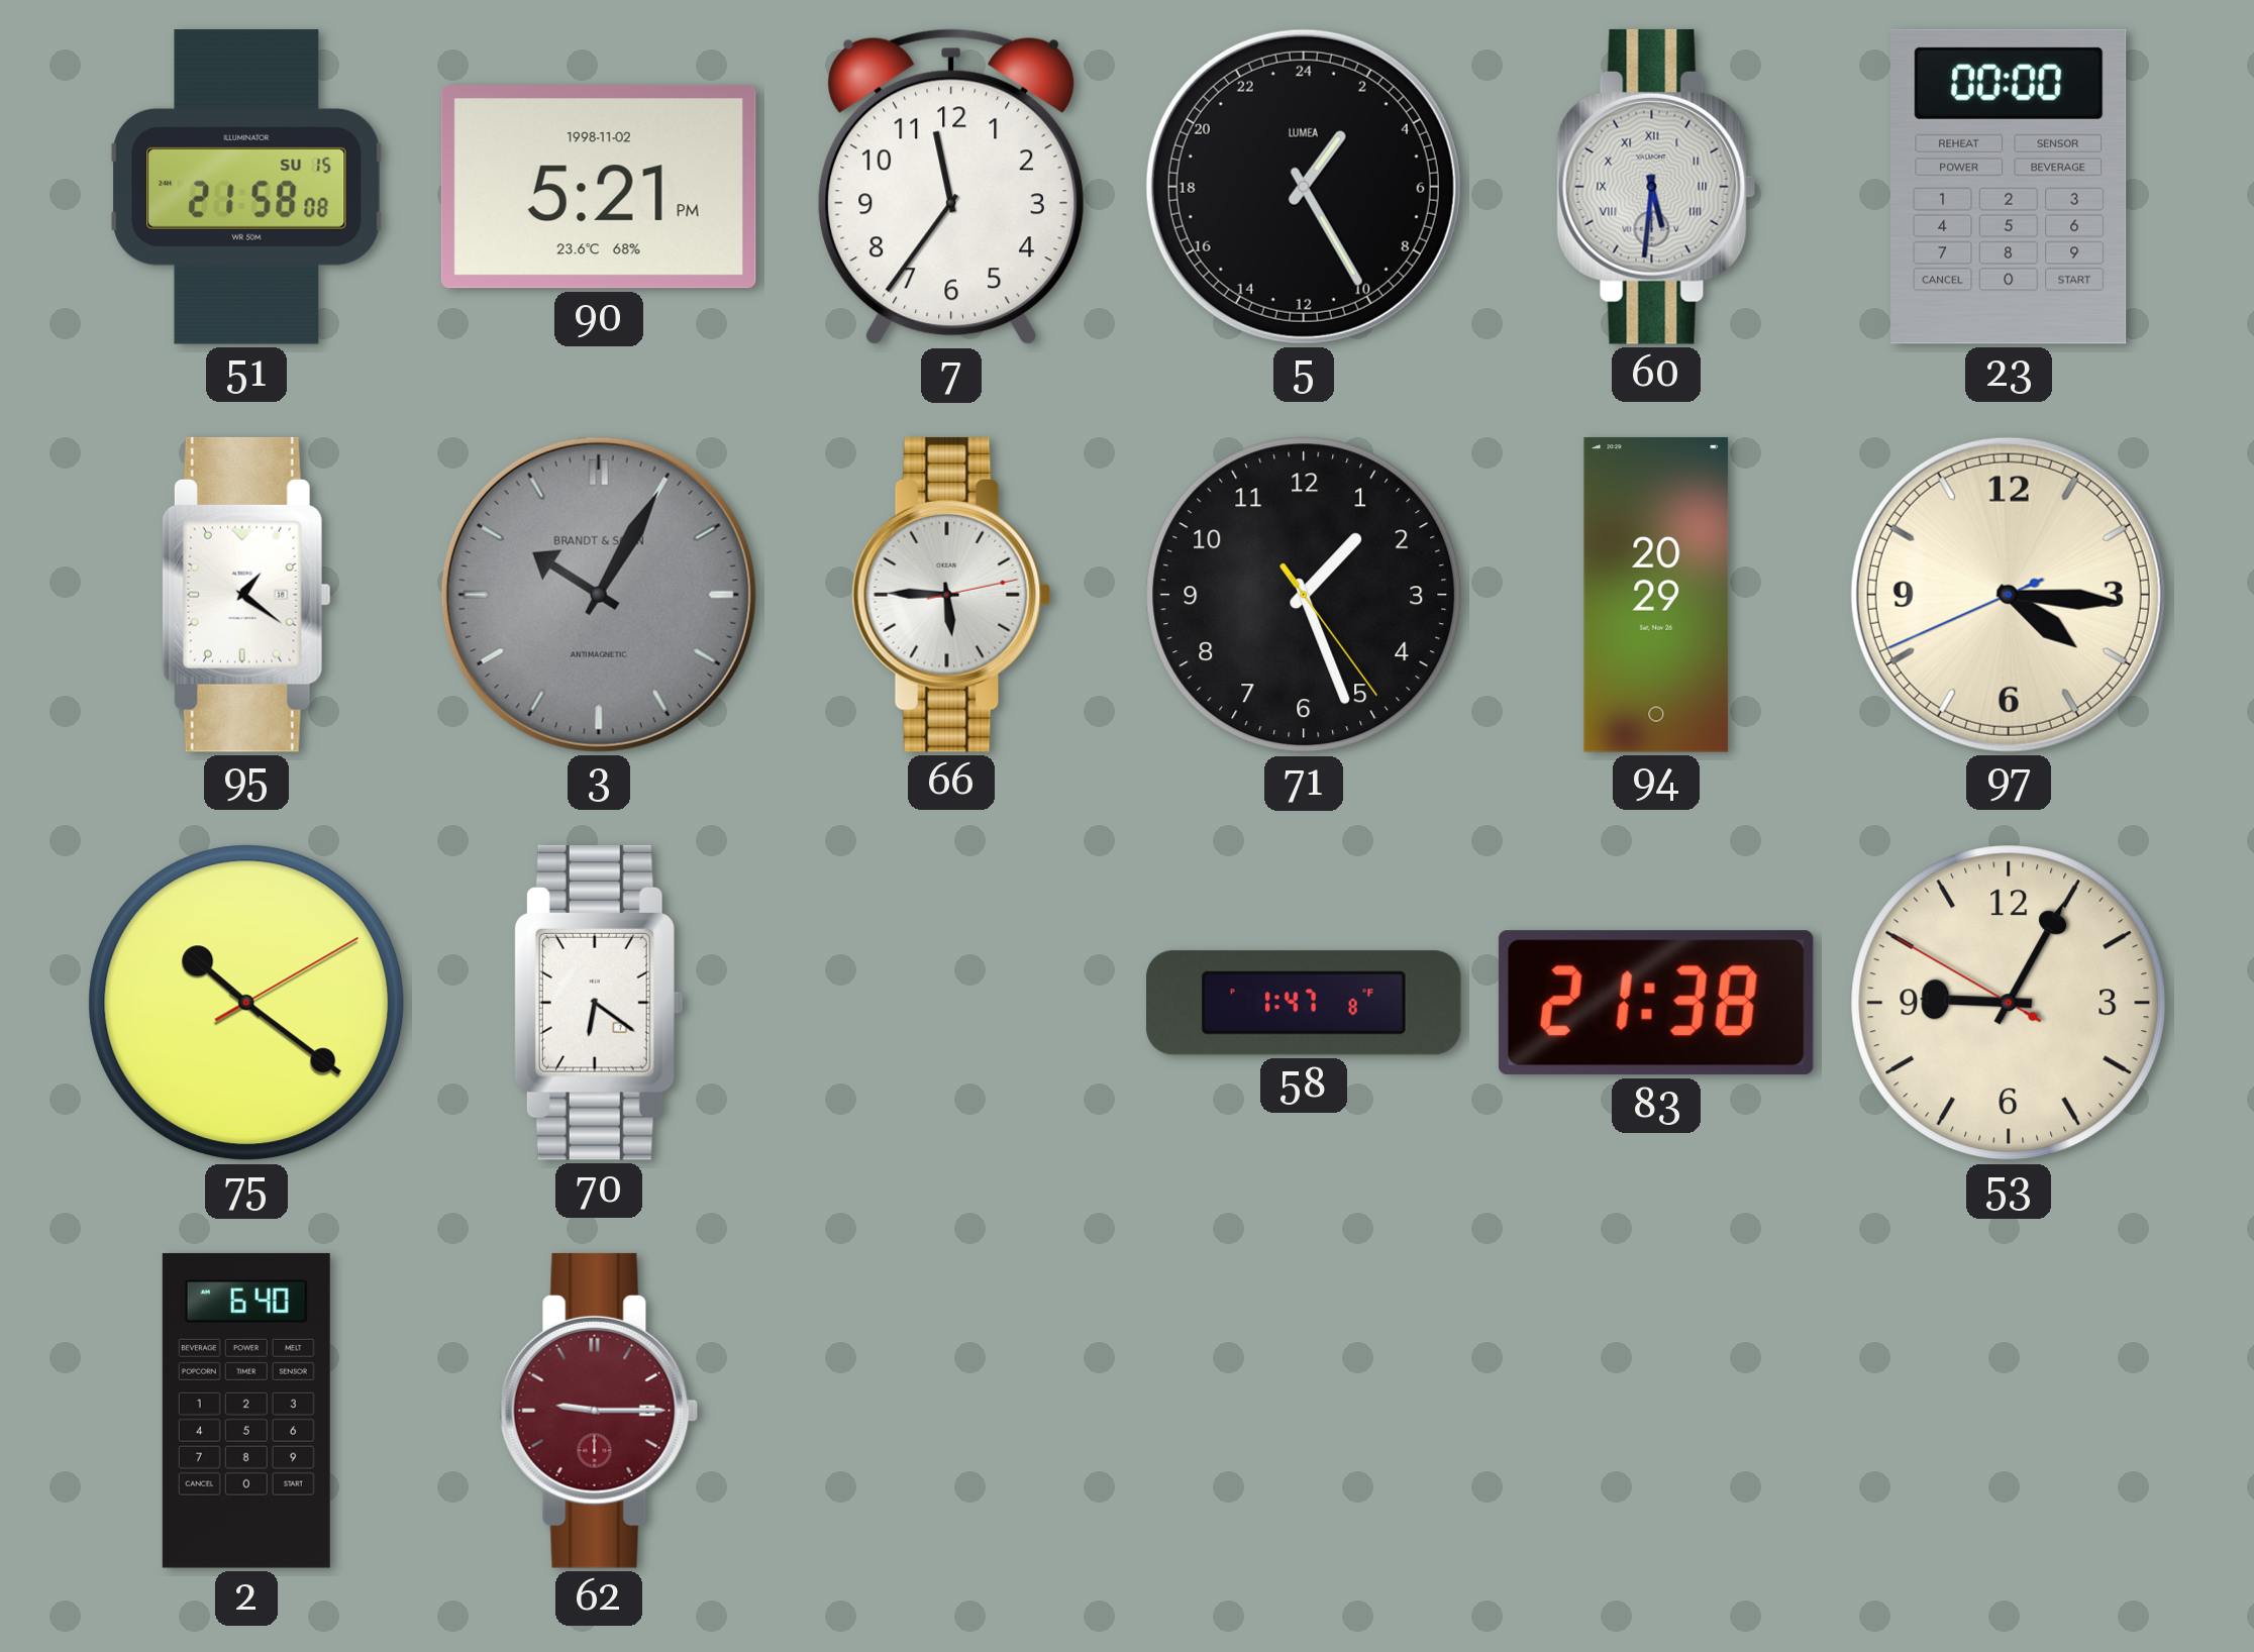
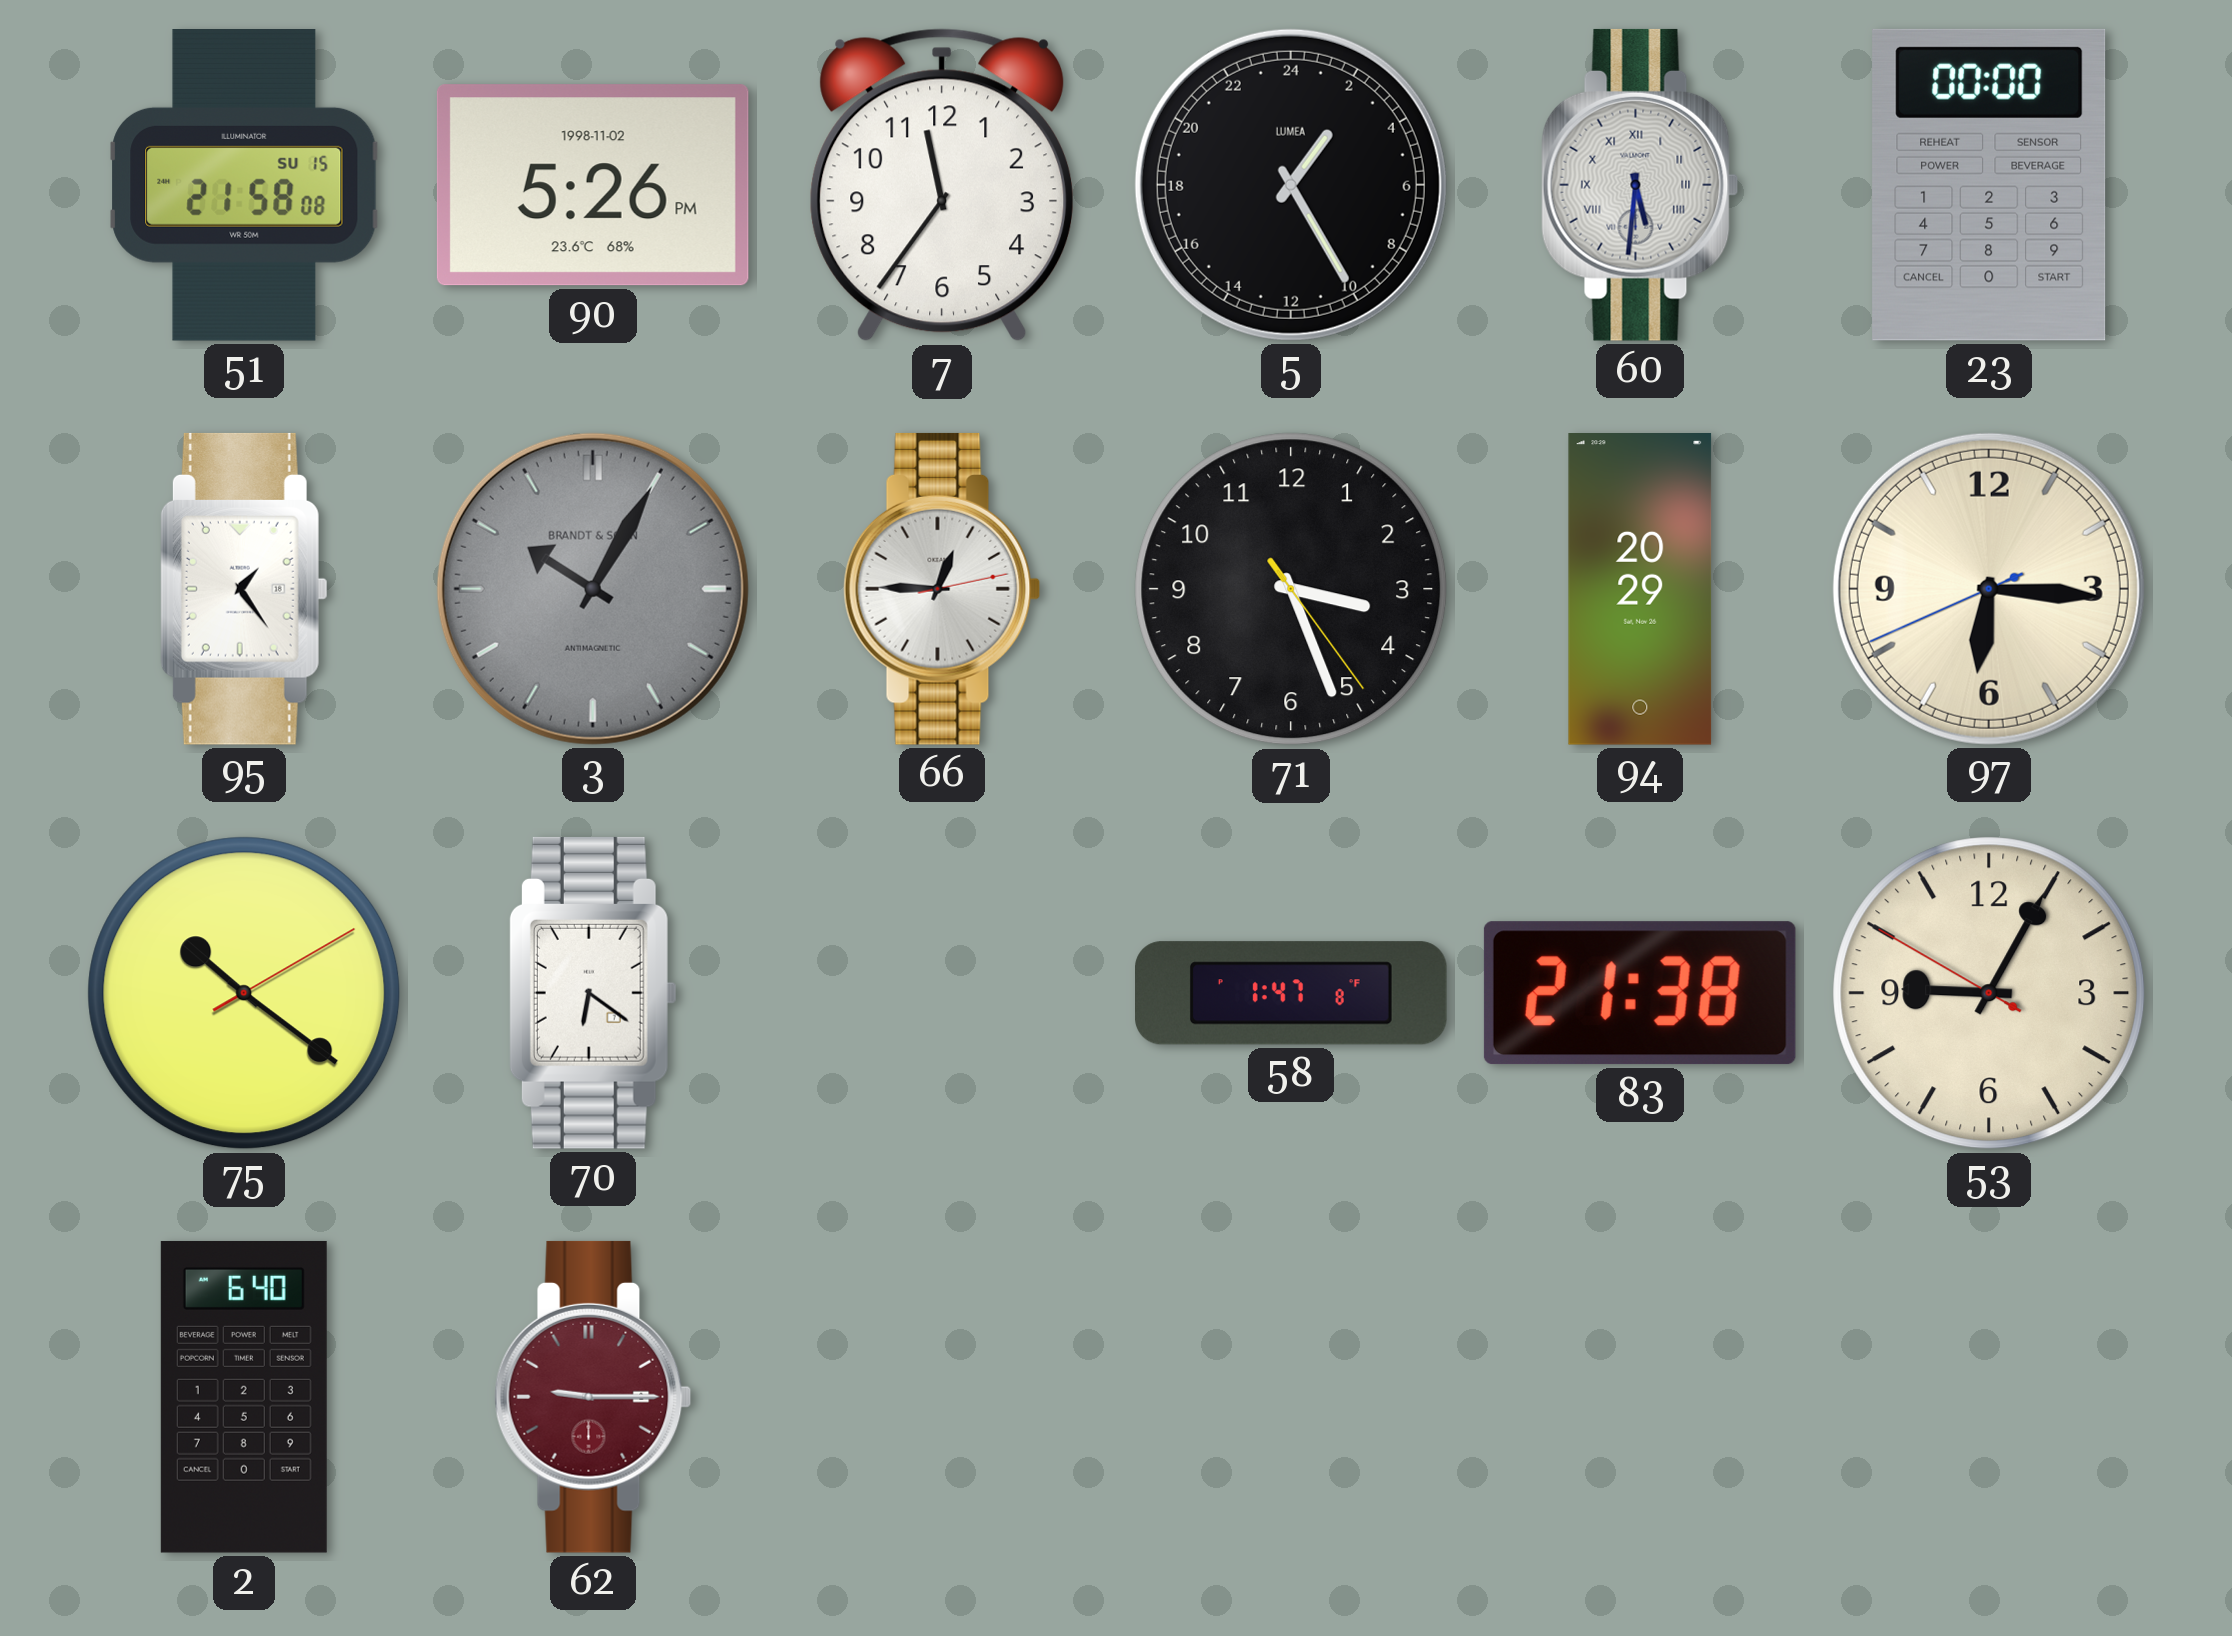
90: 5:21 -> 5:26 (593, 185)
95: 1:21 -> 1:24 (244, 589)
66: 5:45 -> 12:45 (942, 589)
71: 1:26 -> 3:26 (1291, 589)
97: 4:15 -> 6:15 (1989, 589)
